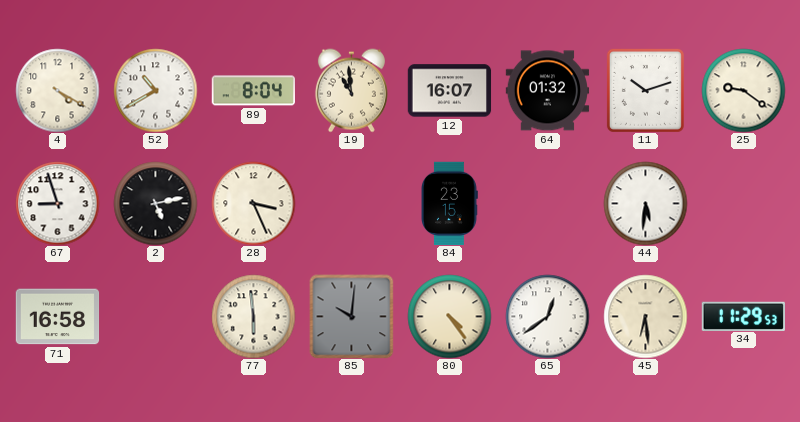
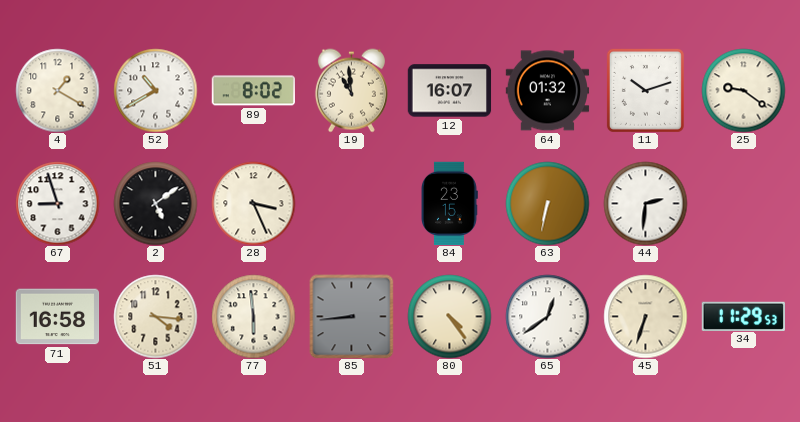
4: 4:20 -> 1:20 (57, 90)
89: 8:04 -> 8:02 (253, 91)
2: 5:13 -> 5:09 (155, 203)
63: none -> 6:32 (547, 203)
44: 5:31 -> 2:31 (645, 203)
51: none -> 4:16 (155, 316)
85: 10:01 -> 8:44 (351, 316)
45: 6:29 -> 6:33 (645, 316)
